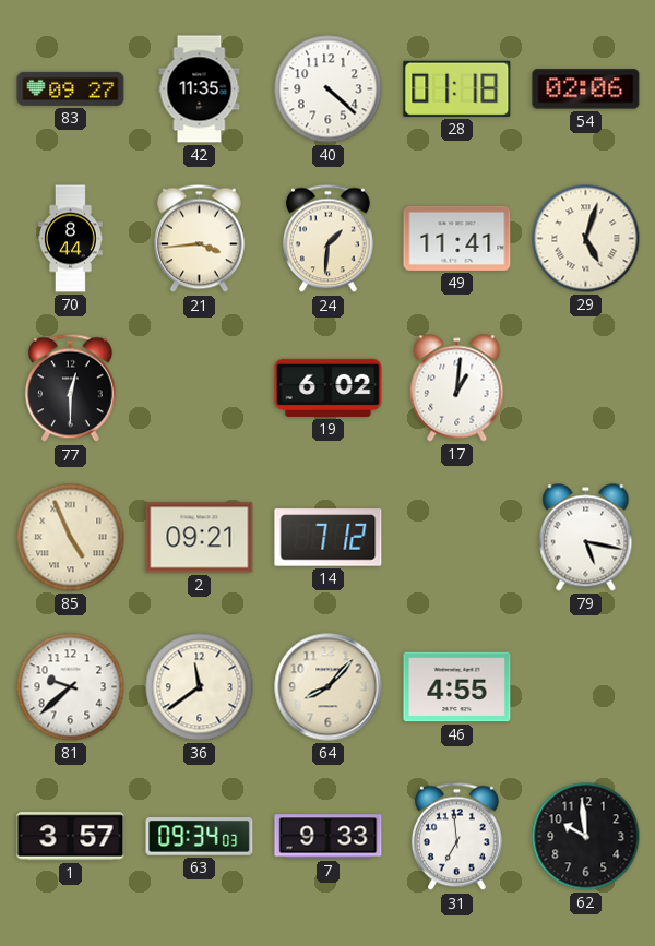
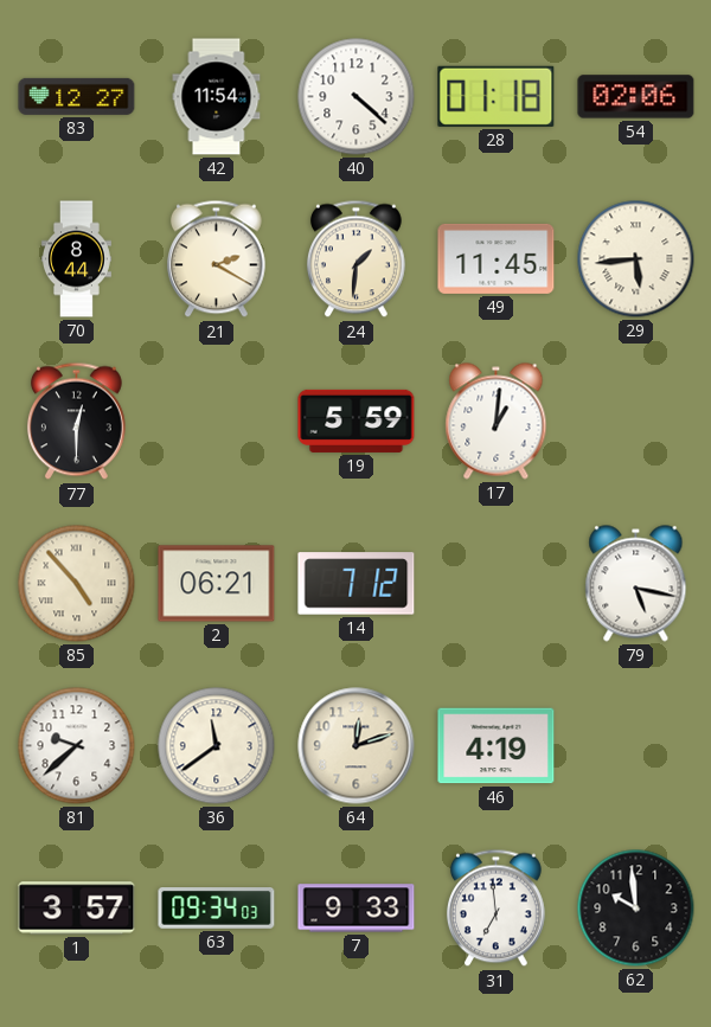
83: 09:27 -> 12:27 (77, 96)
42: 11:35 -> 11:54 (217, 97)
21: 3:44 -> 2:20 (216, 259)
49: 11:41 -> 11:45 (497, 258)
29: 5:03 -> 5:44 (636, 259)
19: 6:02 -> 5:59 (357, 421)
85: 4:56 -> 4:53 (77, 584)
2: 09:21 -> 06:21 (217, 584)
64: 8:07 -> 12:12 (357, 746)
46: 4:55 -> 4:19 (497, 746)
